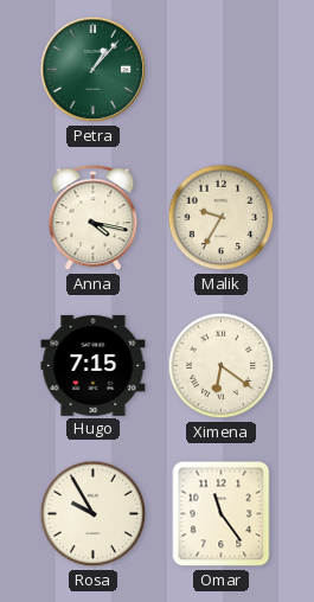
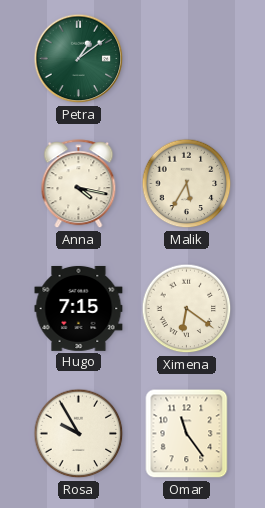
Petra: 1:07 -> 1:09 (79, 59)
Malik: 9:35 -> 5:35 (187, 184)
